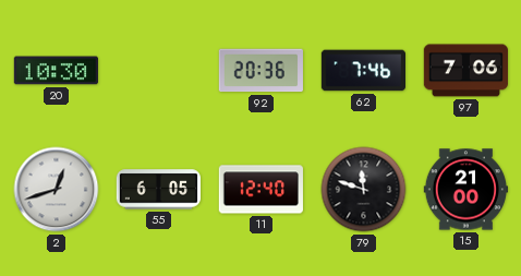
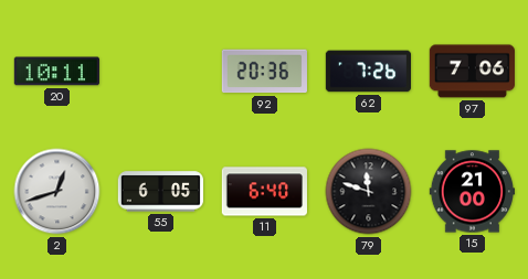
20: 10:30 -> 10:11 (56, 72)
62: 7:46 -> 7:26 (368, 72)
11: 12:40 -> 6:40 (264, 192)
